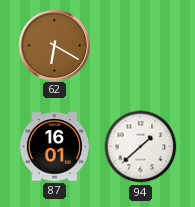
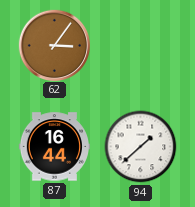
62: 6:20 -> 3:06 (54, 45)
87: 16:01 -> 16:44 (54, 147)
